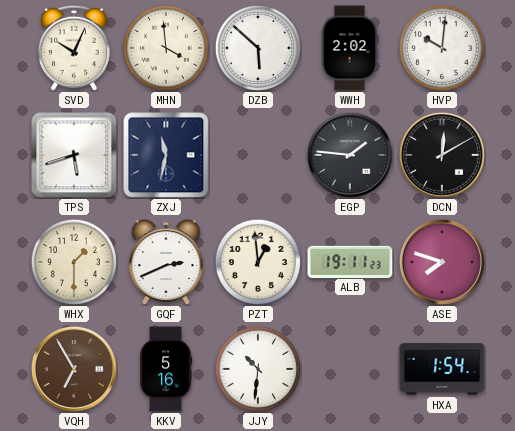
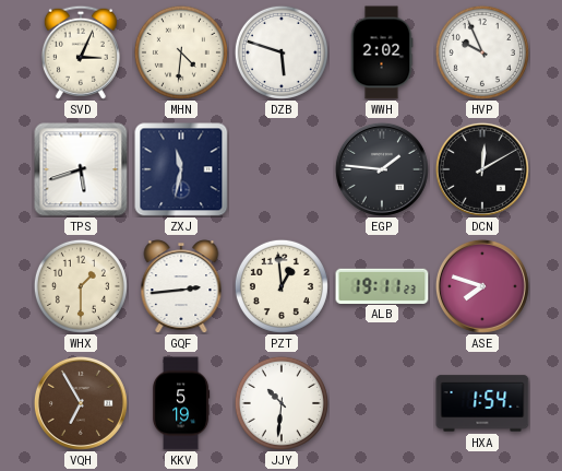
SVD: 10:04 -> 3:04 (81, 52)
MHN: 3:59 -> 4:31 (181, 52)
DZB: 5:52 -> 5:48 (282, 52)
HVP: 10:01 -> 9:56 (482, 52)
GQF: 2:41 -> 2:44 (181, 286)
KKV: 5:16 -> 5:19 (182, 403)
